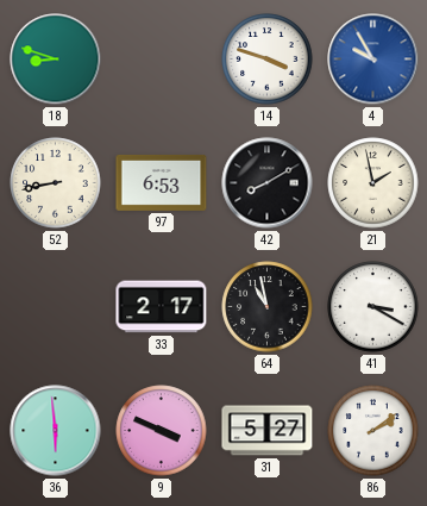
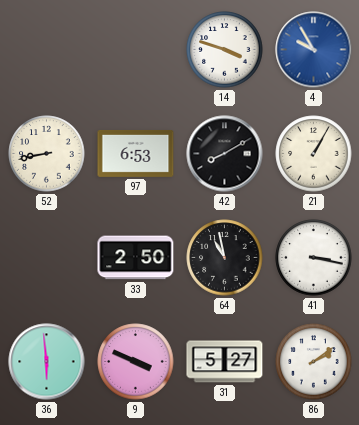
18: 8:48 -> none (56, 60)
21: 1:58 -> 1:05 (314, 154)
33: 2:17 -> 2:50 (136, 258)
41: 3:20 -> 3:17 (314, 258)
